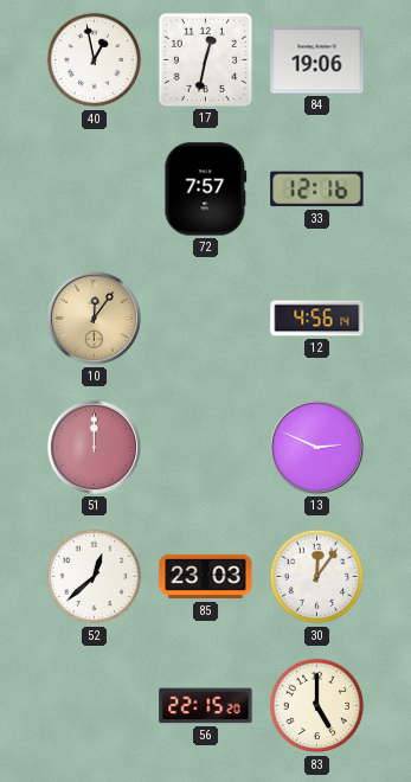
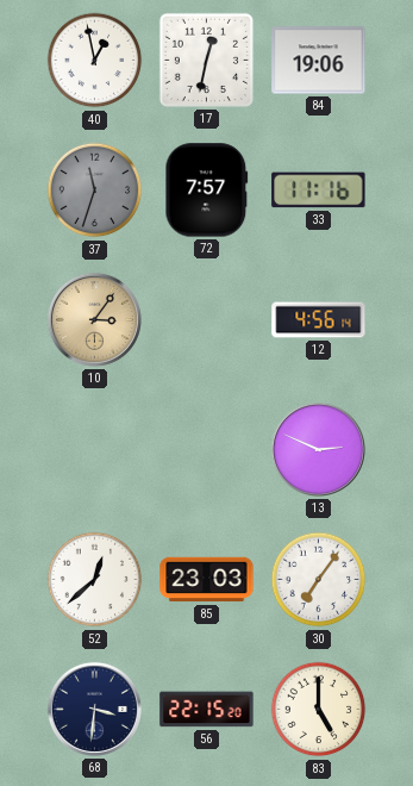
37: none -> 11:33 (95, 191)
33: 12:16 -> 11:16 (319, 191)
10: 12:06 -> 3:06 (94, 319)
51: 12:00 -> none (94, 447)
30: 12:06 -> 7:06 (319, 580)
68: none -> 3:31 (94, 709)
